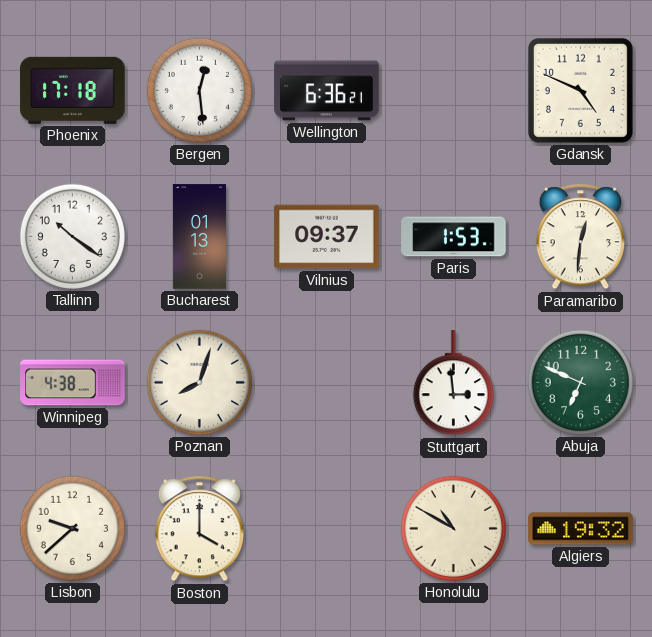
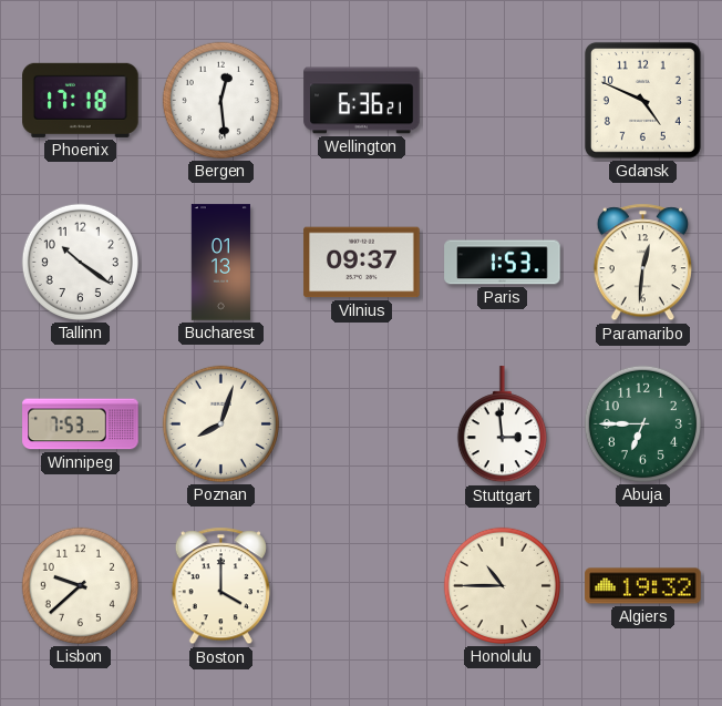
Winnipeg: 4:38 -> 7:53 (81, 424)
Abuja: 6:49 -> 6:45 (642, 423)
Honolulu: 10:50 -> 10:45 (502, 585)
